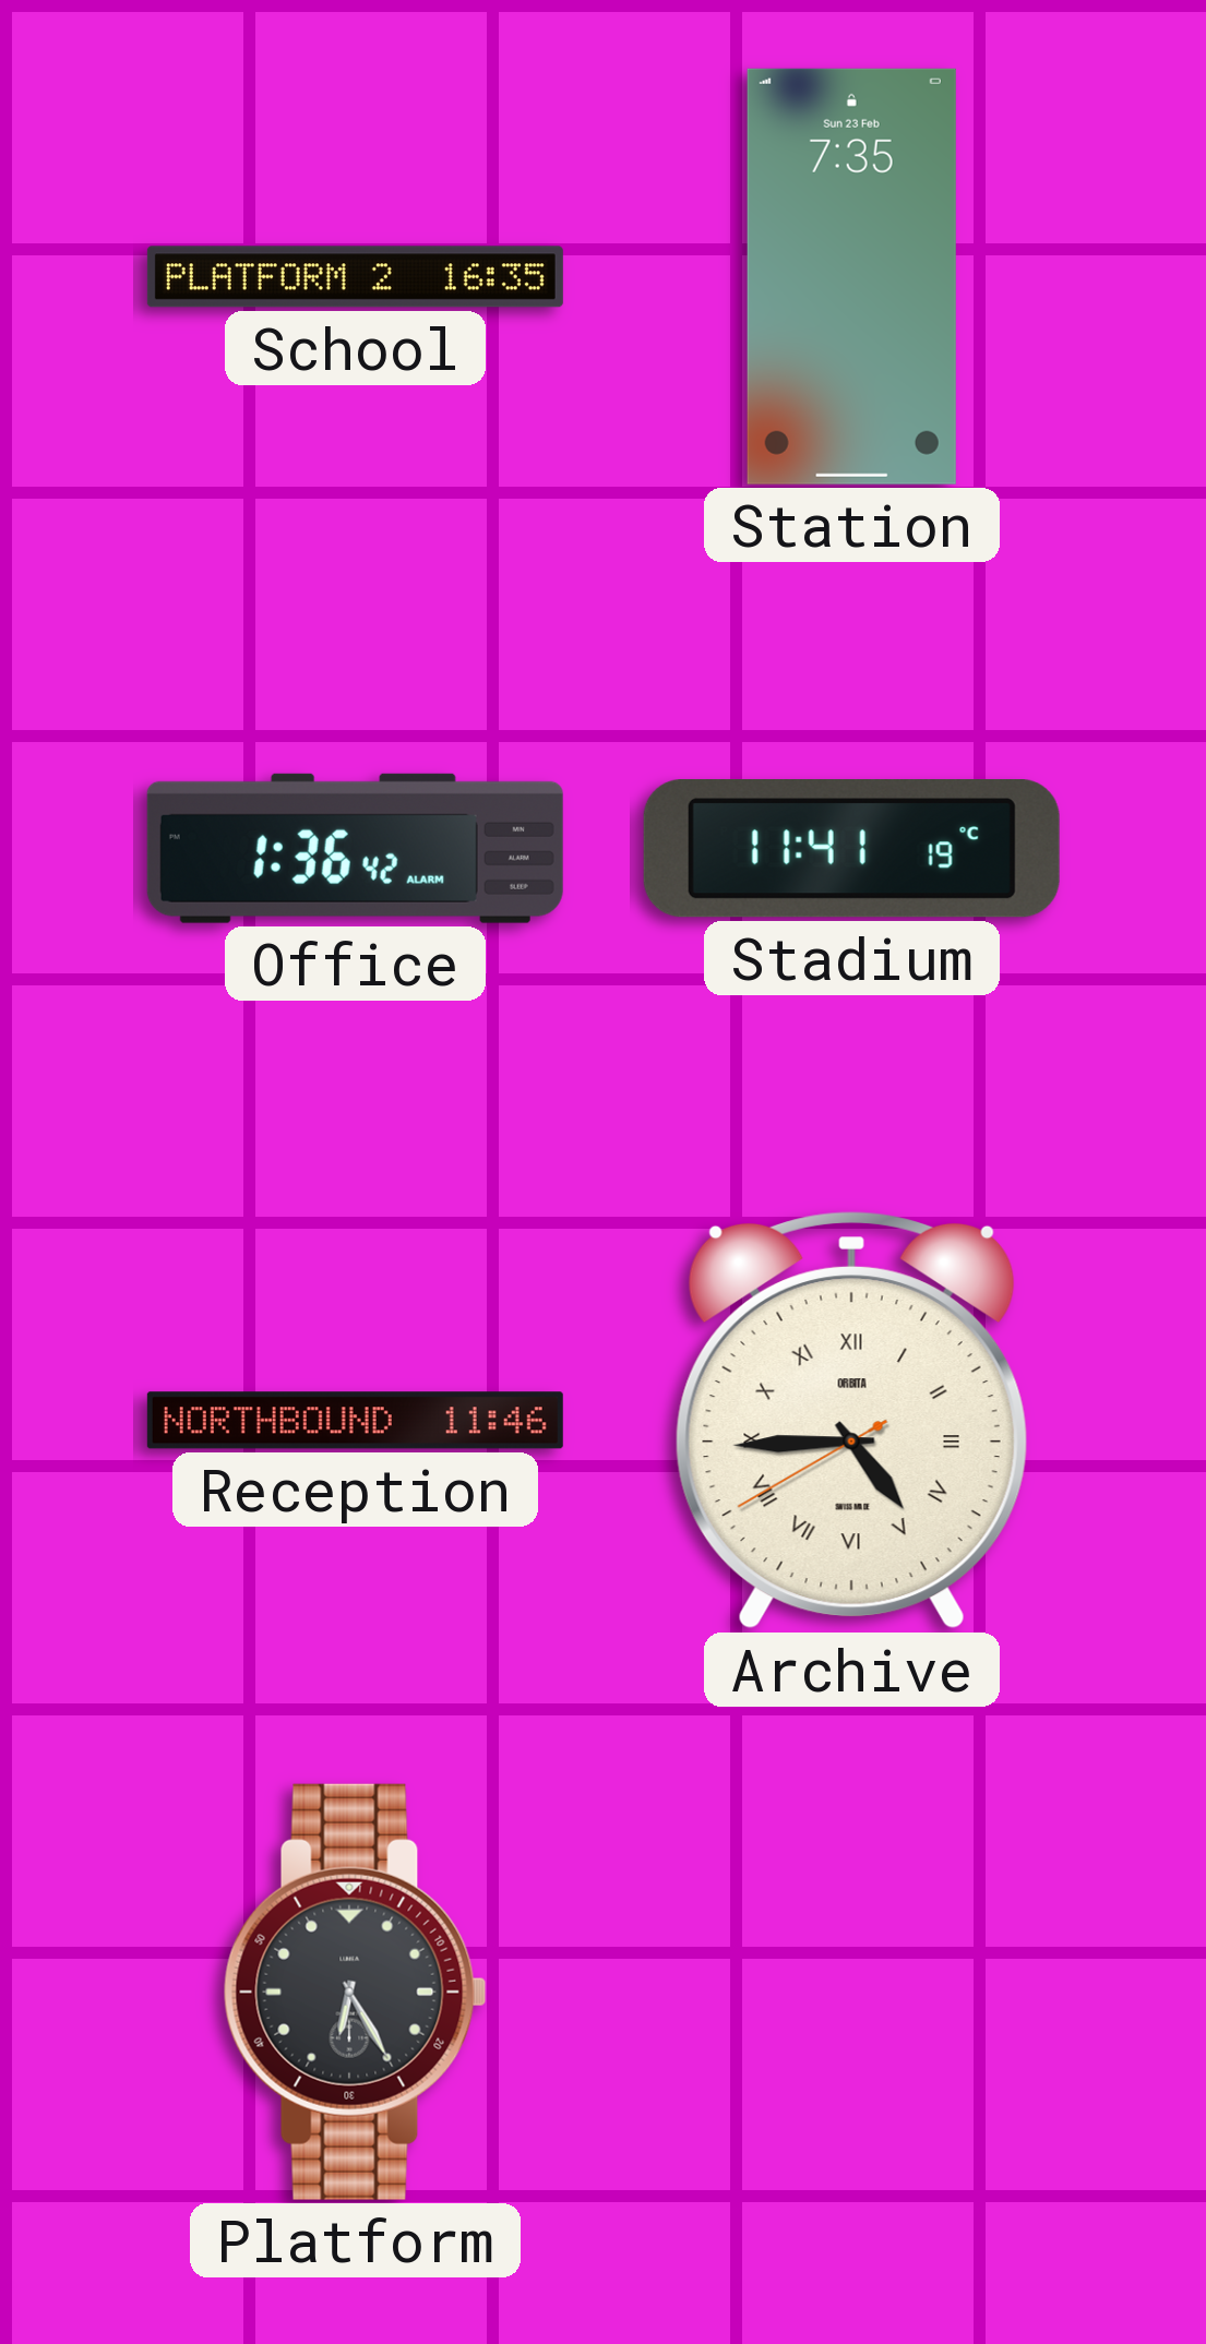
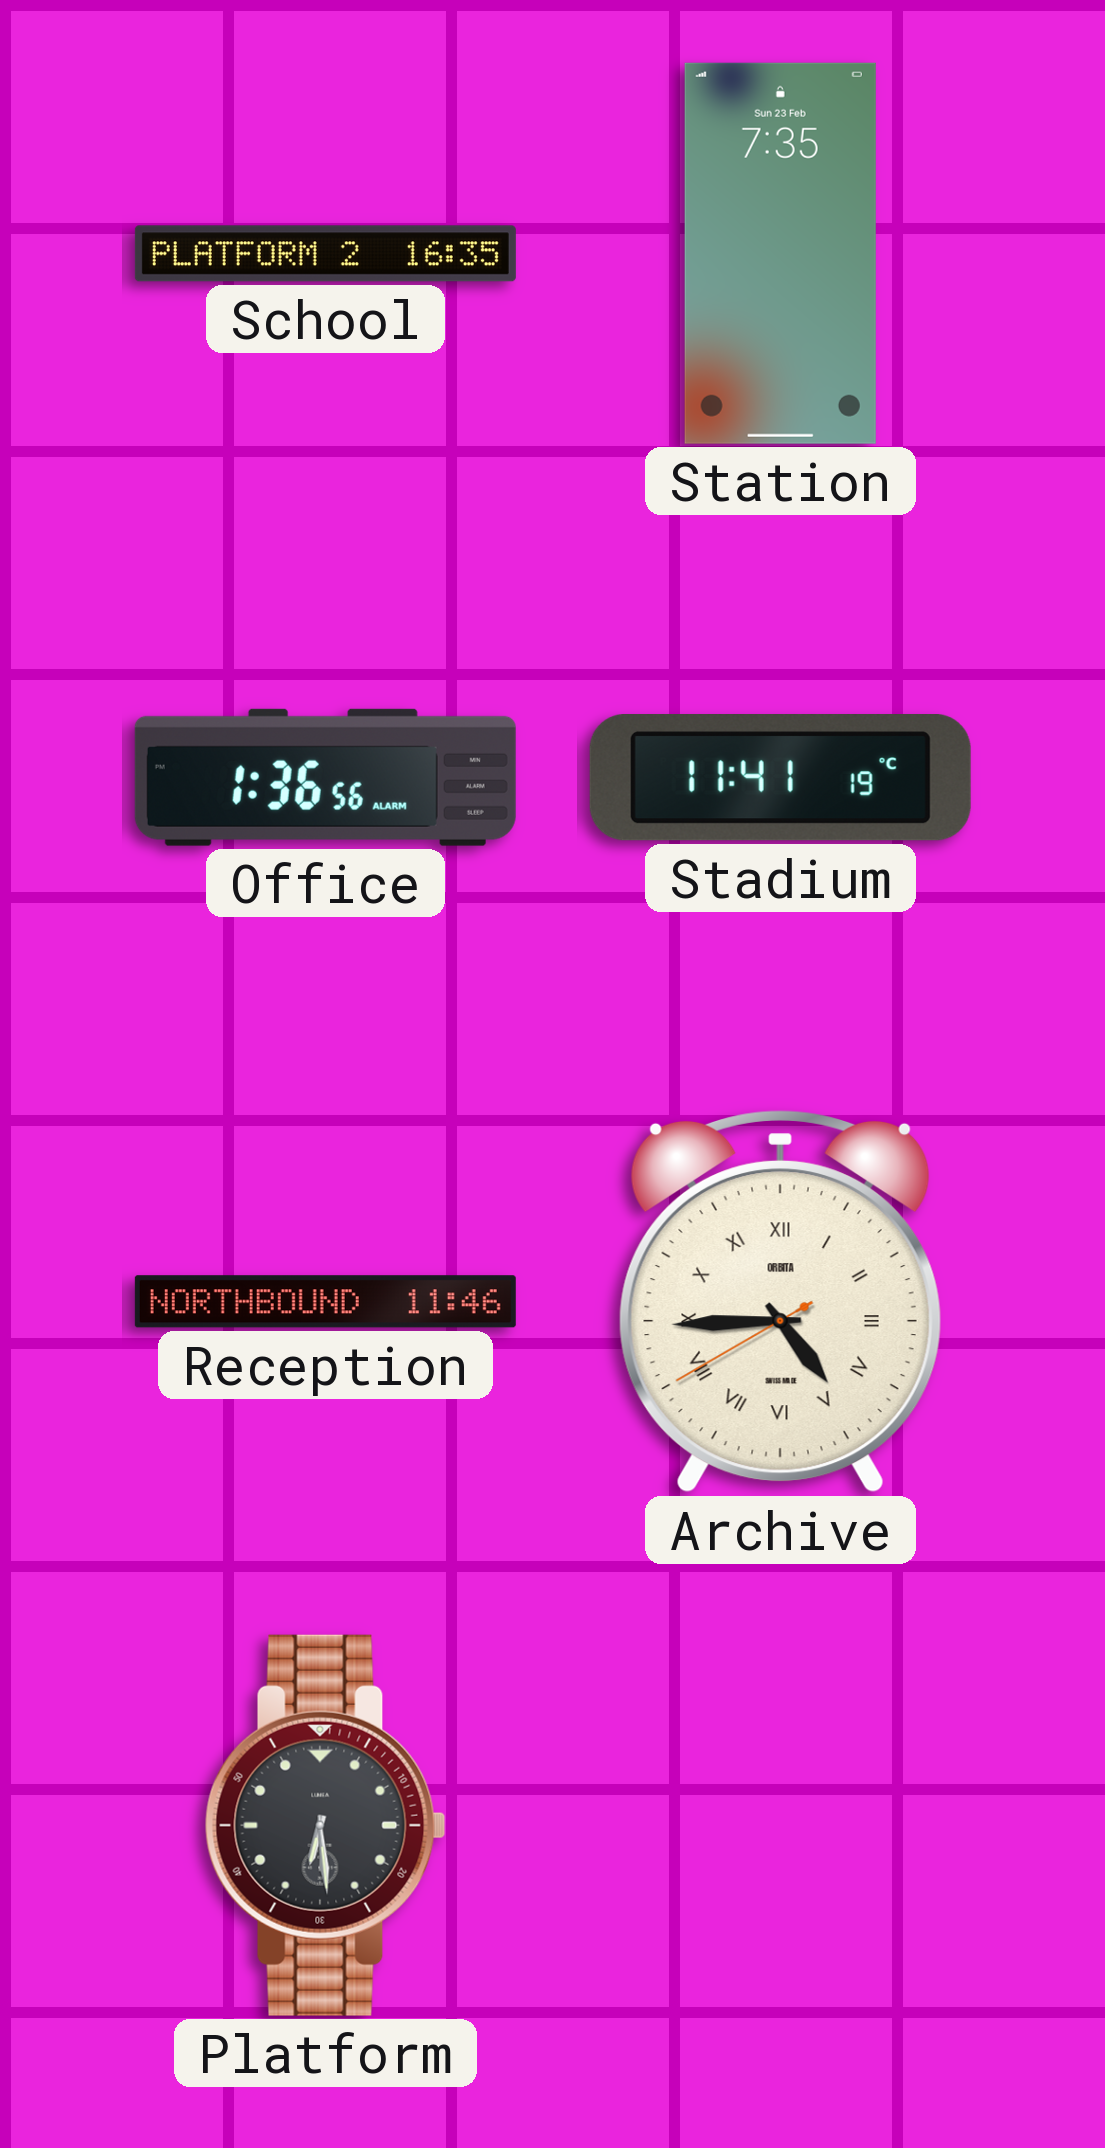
Office: 1:36:42 -> 1:36:56 (325, 777)
Platform: 6:25 -> 6:29 (325, 1825)
